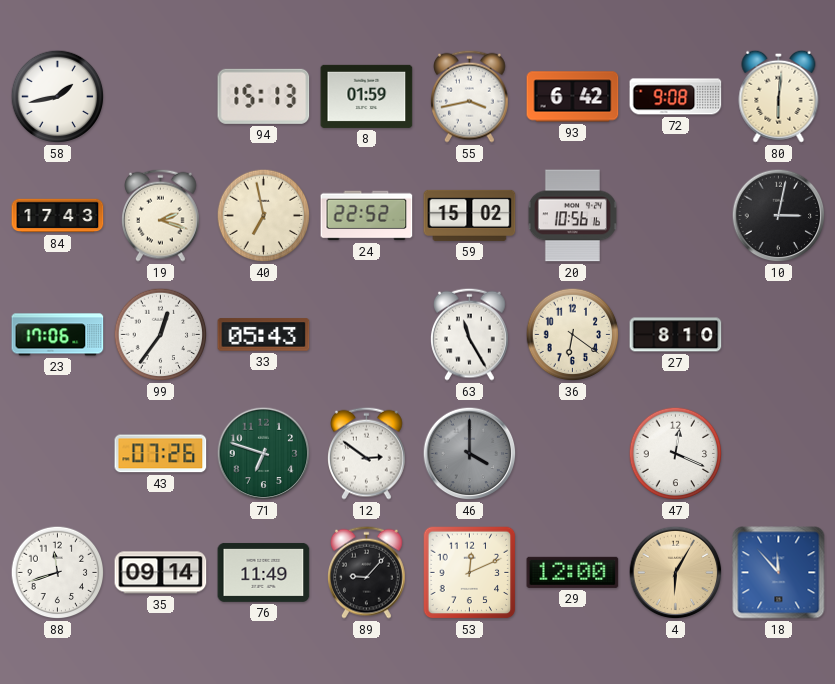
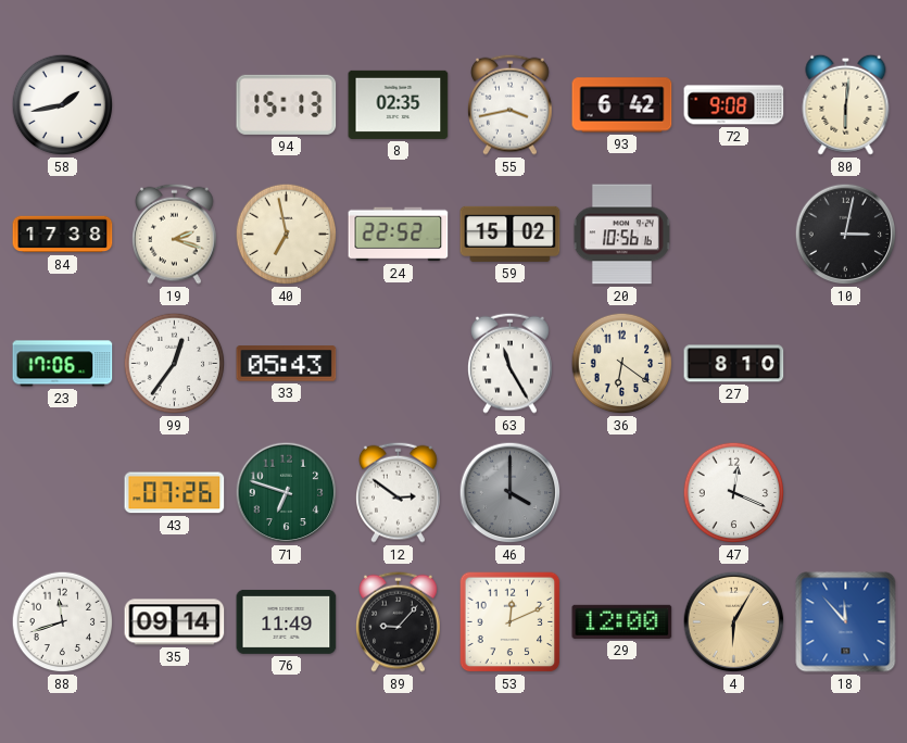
8: 01:59 -> 02:35 (399, 104)
84: 17:43 -> 17:38 (63, 235)
